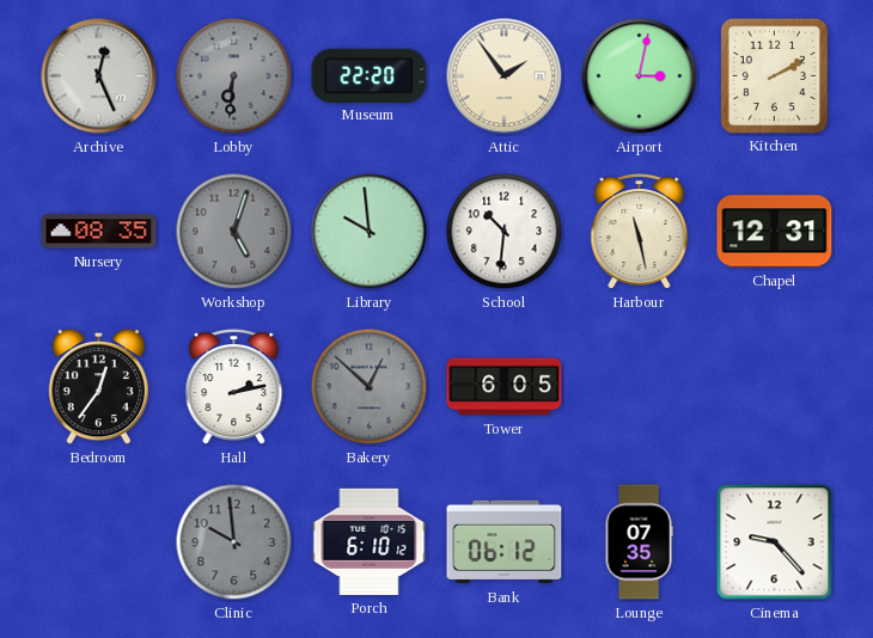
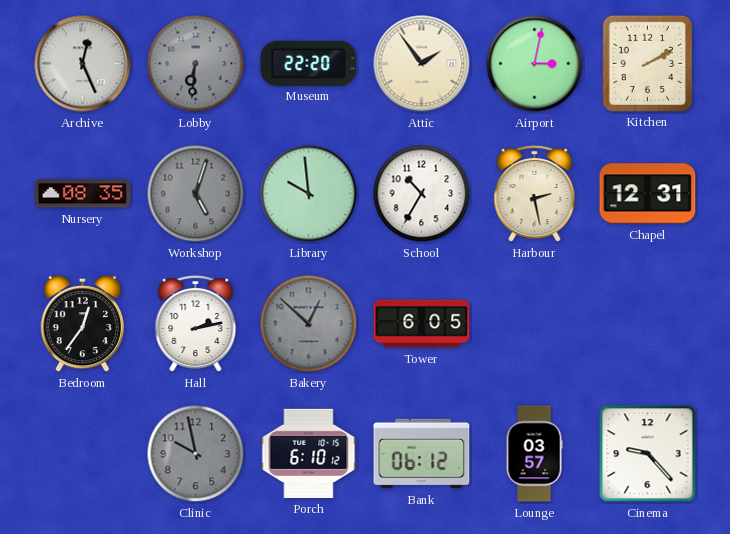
School: 10:31 -> 10:35 (422, 194)
Harbour: 11:28 -> 2:28 (535, 194)
Clinic: 9:59 -> 9:58 (196, 454)
Lounge: 07:35 -> 03:57 (534, 454)
